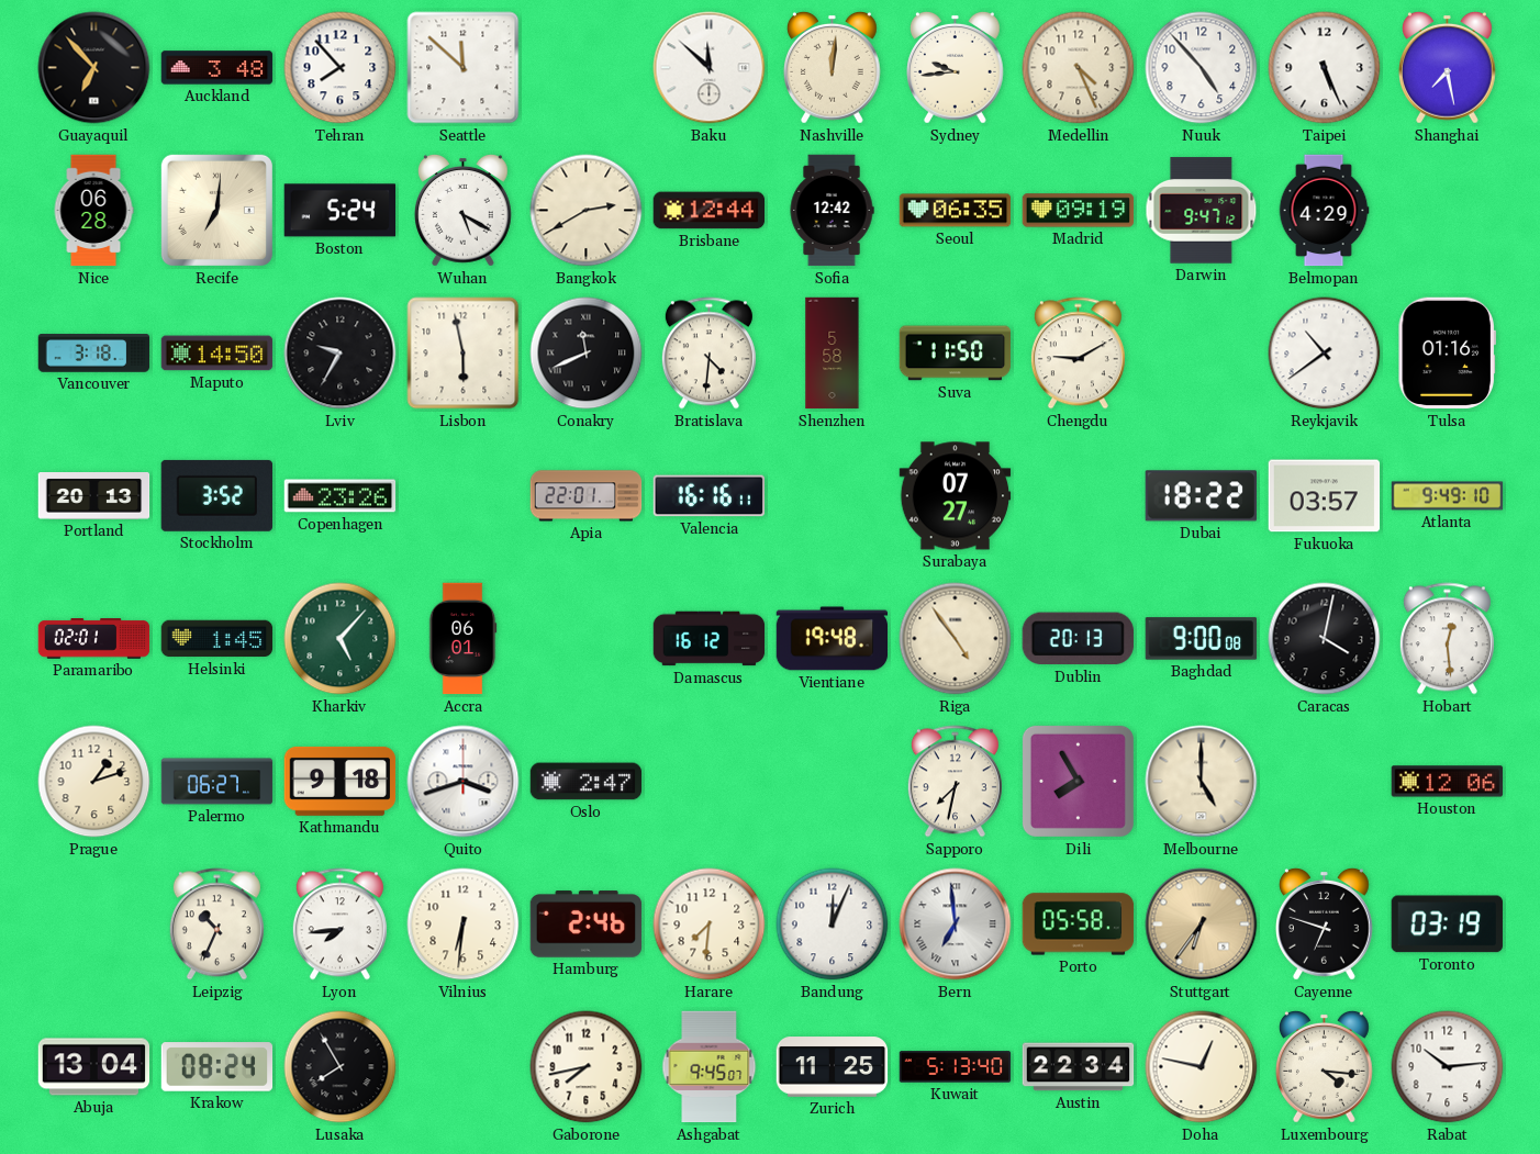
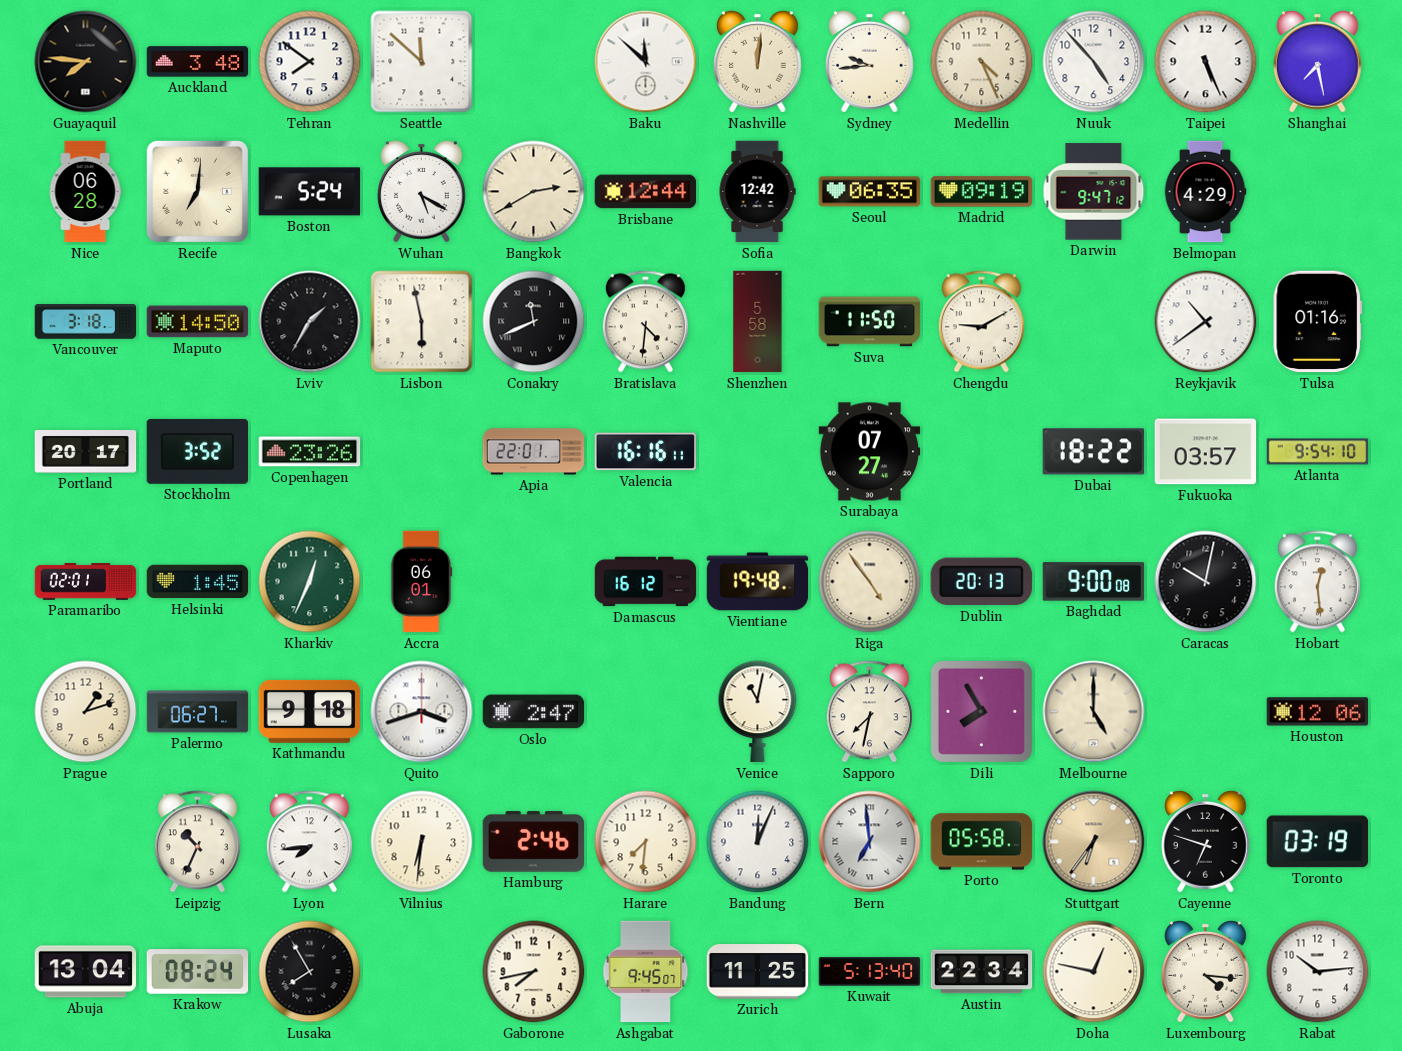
Guayaquil: 6:53 -> 7:46 (86, 62)
Tehran: 7:53 -> 7:51 (310, 62)
Lviv: 9:35 -> 1:35 (310, 322)
Portland: 20:13 -> 20:17 (86, 452)
Atlanta: 9:49 -> 9:54 (1318, 452)
Kharkiv: 5:07 -> 12:34 (310, 582)
Caracas: 4:02 -> 10:02 (1206, 582)
Venice: none -> 11:02 (758, 712)
